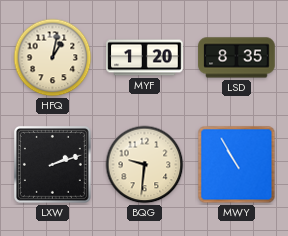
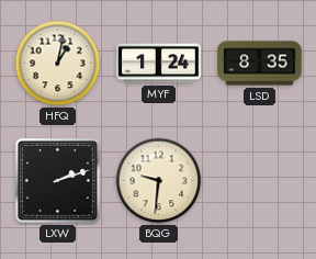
MYF: 1:20 -> 1:24 (159, 64)
MWY: 10:55 -> none (237, 165)
